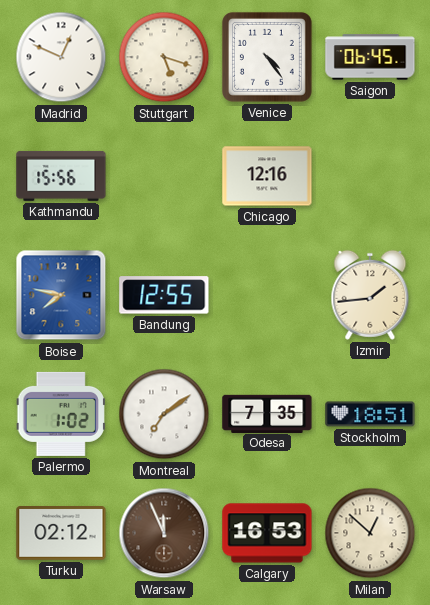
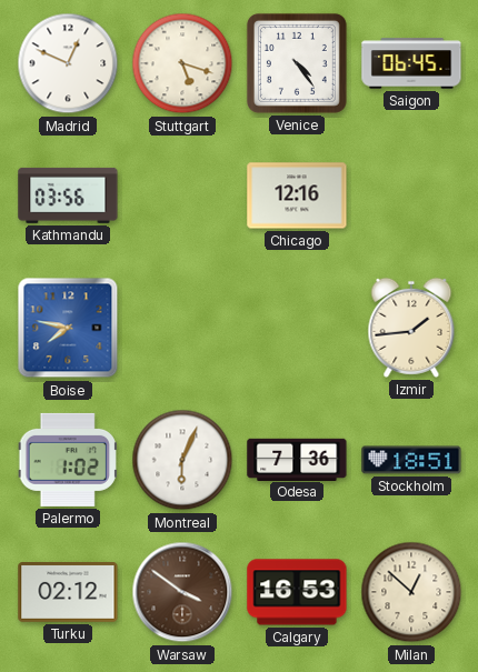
Kathmandu: 15:56 -> 03:56 (68, 195)
Bandung: 12:55 -> none (164, 295)
Montreal: 7:09 -> 6:04 (182, 460)
Odesa: 7:35 -> 7:36 (297, 459)
Warsaw: 11:56 -> 3:51 (182, 592)
